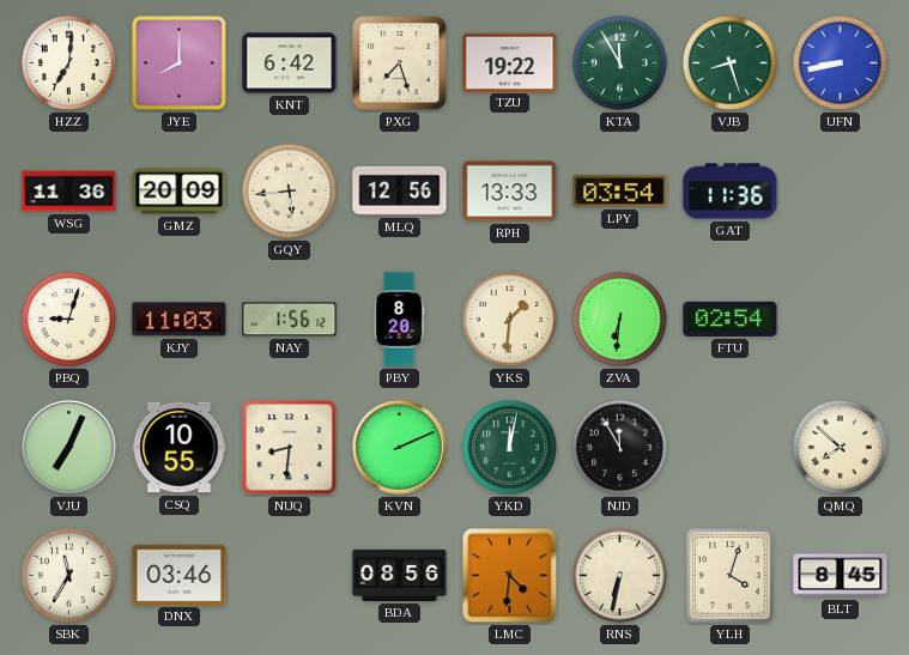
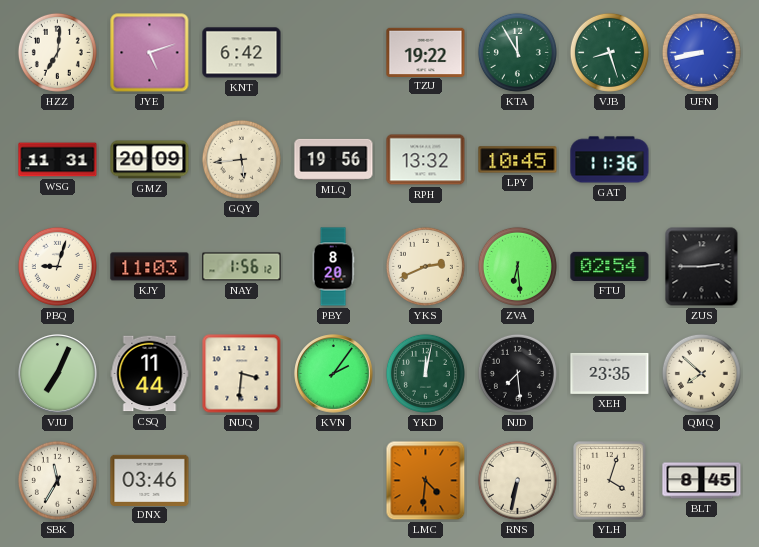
JYE: 8:00 -> 5:12 (150, 53)
PXG: 7:27 -> none (400, 63)
WSG: 11:36 -> 11:31 (58, 160)
MLQ: 12:56 -> 19:56 (334, 159)
RPH: 13:33 -> 13:32 (426, 160)
LPY: 03:54 -> 10:45 (518, 160)
YKS: 1:31 -> 2:41 (425, 266)
ZVA: 6:31 -> 6:29 (517, 266)
ZUS: none -> 2:45 (702, 267)
CSQ: 10:55 -> 11:44 (150, 374)
NUQ: 8:31 -> 3:31 (242, 374)
KVN: 2:11 -> 2:06 (334, 374)
NJD: 11:55 -> 7:29 (517, 373)
XEH: none -> 23:35 (610, 373)
BDA: 08:56 -> none (400, 575)
